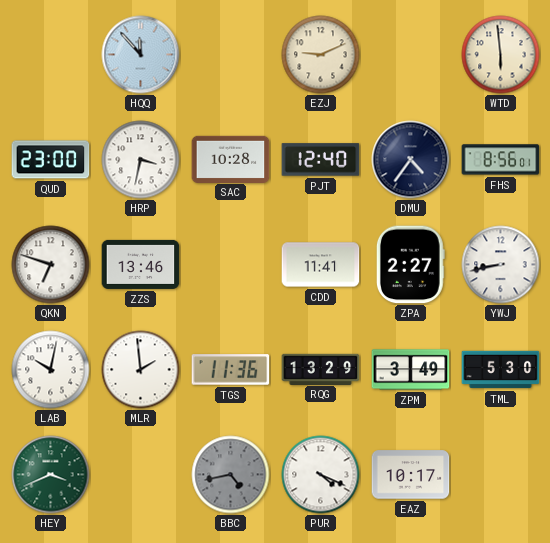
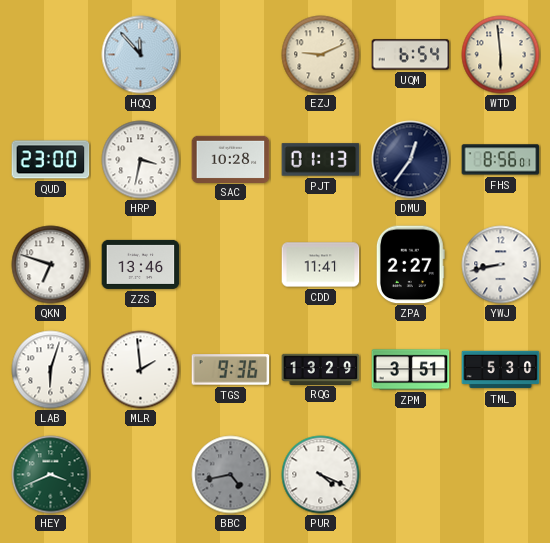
UQM: none -> 6:54 (411, 55)
PJT: 12:40 -> 01:13 (321, 160)
DMU: 4:36 -> 12:36 (411, 160)
LAB: 10:02 -> 6:03 (51, 370)
TGS: 11:36 -> 9:36 (231, 370)
ZPM: 3:49 -> 3:51 (411, 370)
EAZ: 10:17 -> none (411, 475)
